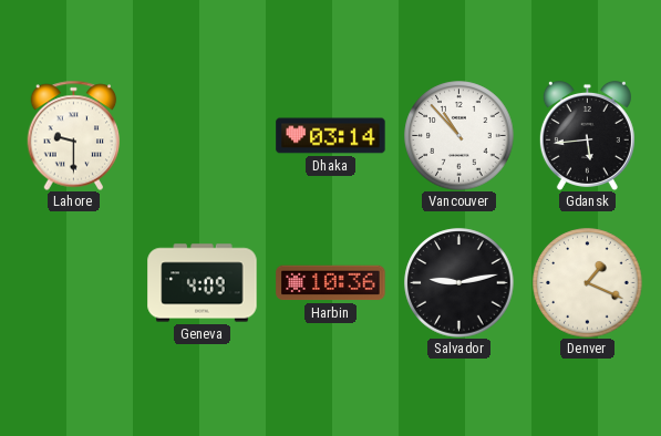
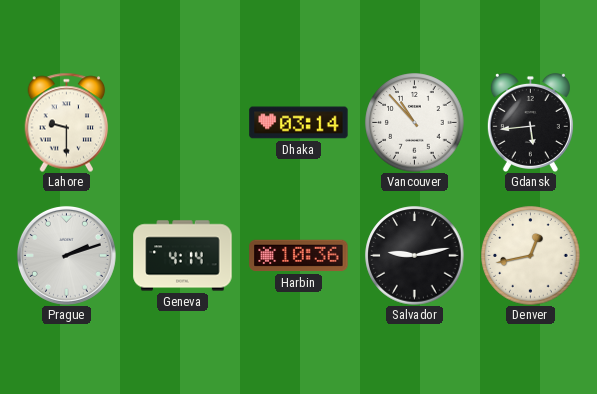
Prague: none -> 2:12 (66, 255)
Geneva: 4:09 -> 4:14 (183, 256)
Denver: 1:19 -> 12:43 (531, 256)
